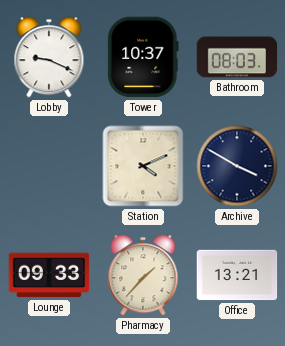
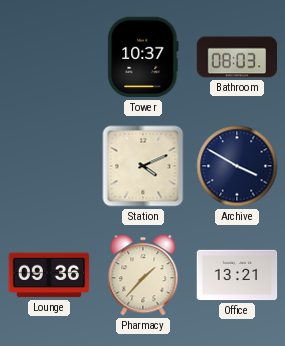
Lobby: 9:19 -> none (49, 57)
Lounge: 09:33 -> 09:36 (49, 275)
